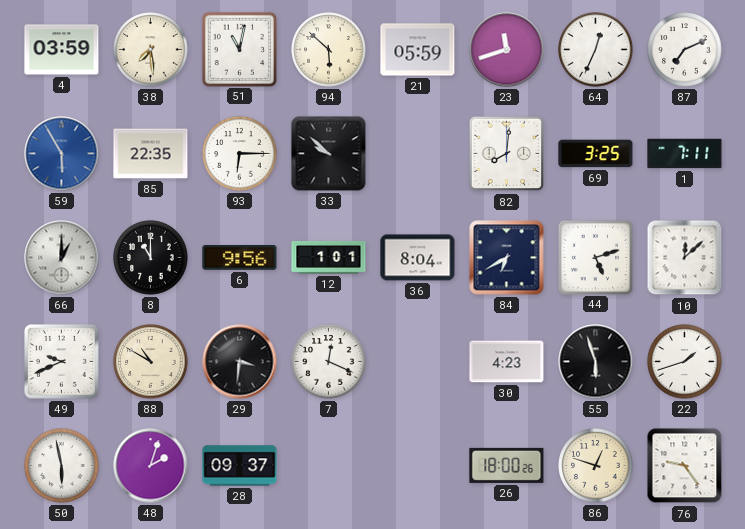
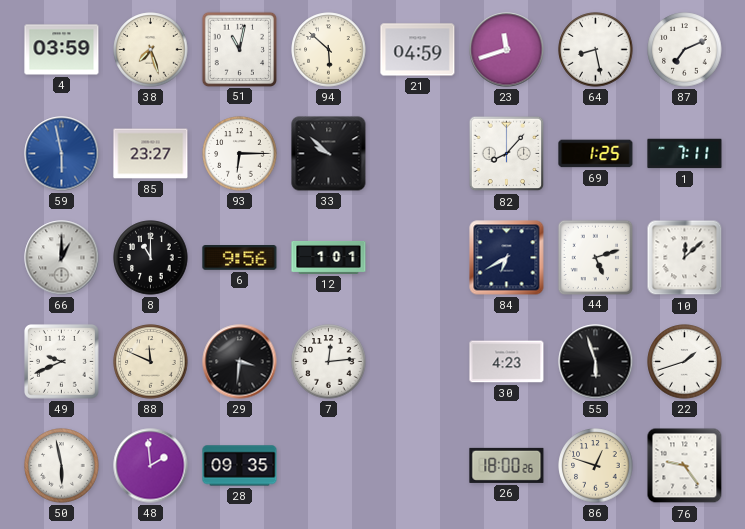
38: 7:29 -> 7:27 (151, 50)
21: 05:59 -> 04:59 (418, 50)
64: 12:34 -> 8:28 (596, 50)
59: 5:55 -> 5:58 (62, 154)
85: 22:35 -> 23:27 (151, 154)
82: 8:01 -> 8:07 (507, 154)
69: 3:25 -> 1:25 (596, 154)
36: 8:04 -> none (418, 258)
88: 10:50 -> 11:49 (151, 362)
7: 12:19 -> 12:14 (329, 362)
48: 2:03 -> 1:59 (151, 466)
28: 09:37 -> 09:35 (240, 466)
